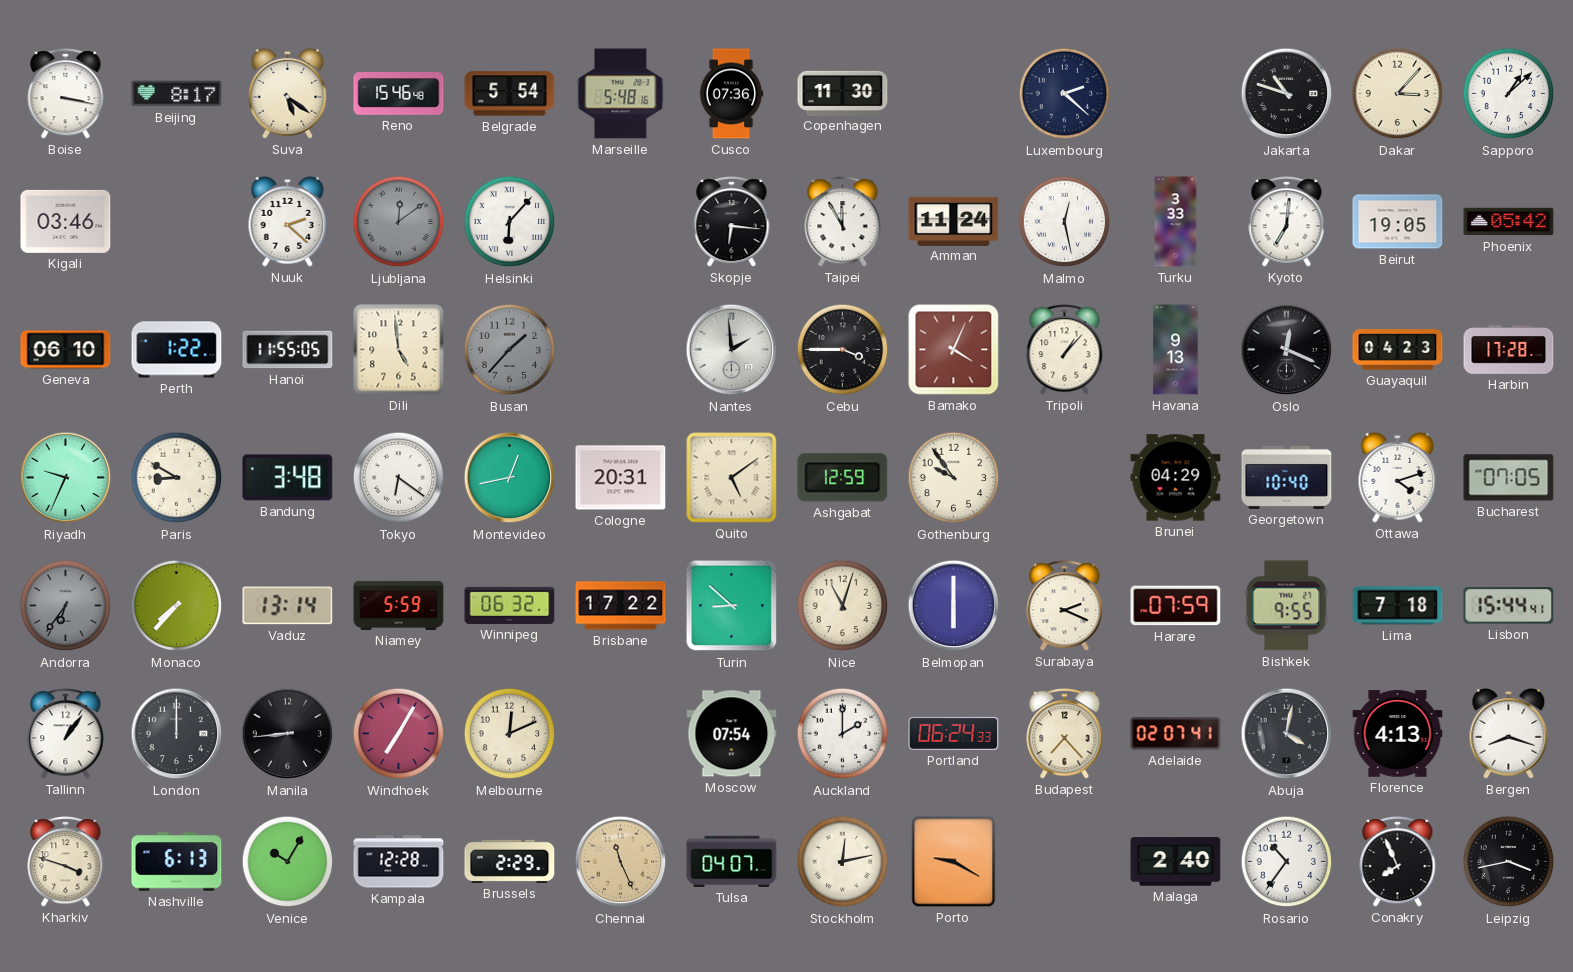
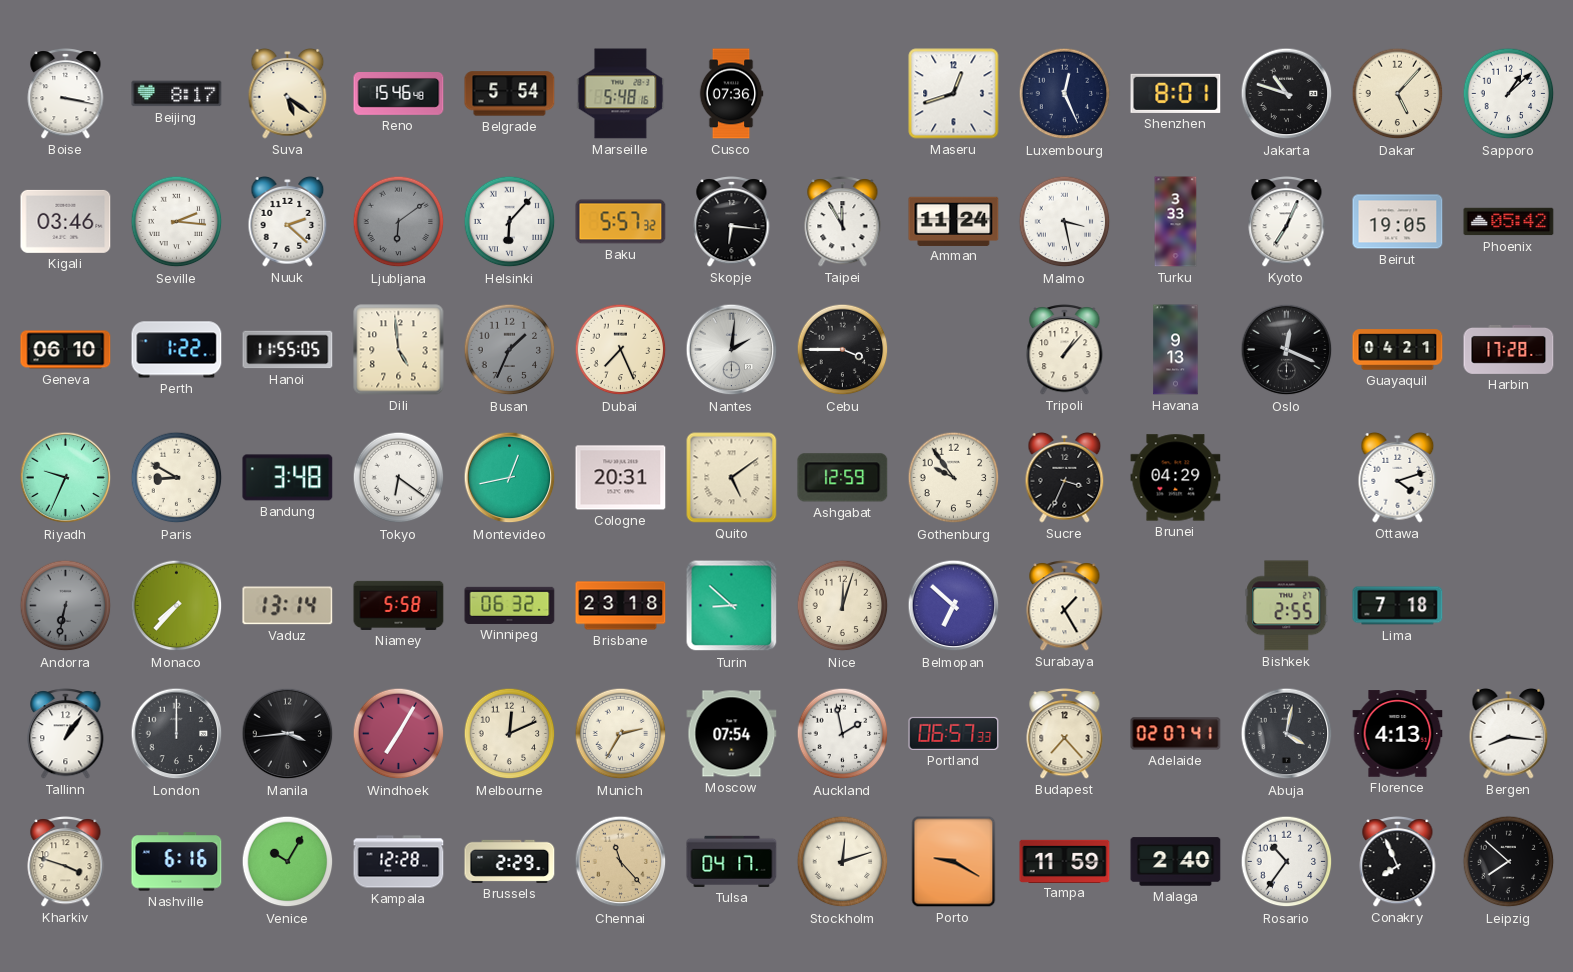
Copenhagen: 11:30 -> none (843, 93)
Maseru: none -> 12:42 (954, 94)
Luxembourg: 2:22 -> 12:26 (1065, 94)
Shenzhen: none -> 8:01 (1176, 93)
Dakar: 3:07 -> 5:07 (1398, 94)
Seville: none -> 2:16 (177, 222)
Ljubljana: 12:09 -> 6:09 (399, 222)
Baku: none -> 5:57 (621, 222)
Malmo: 12:28 -> 3:28 (1065, 222)
Kyoto: 7:01 -> 7:04 (1287, 222)
Busan: 1:37 -> 1:34 (510, 350)
Dubai: none -> 7:26 (621, 350)
Nantes: 1:59 -> 2:01 (732, 350)
Bamako: 4:04 -> none (954, 350)
Guayaquil: 04:23 -> 04:21 (1398, 350)
Sucre: none -> 3:34 (1065, 478)
Georgetown: 10:40 -> none (1287, 477)
Bucharest: 07:05 -> none (1509, 478)
Andorra: 6:36 -> 6:32 (66, 606)
Niamey: 5:59 -> 5:58 (399, 605)
Brisbane: 17:22 -> 23:18 (621, 606)
Nice: 11:03 -> 12:03 (843, 606)
Belmopan: 6:00 -> 6:52 (954, 606)
Surabaya: 2:19 -> 1:25 (1065, 606)
Harare: 07:59 -> none (1176, 606)
Bishkek: 9:55 -> 2:55 (1287, 606)
Lisbon: 15:44 -> none (1509, 606)
Manila: 8:44 -> 3:44 (288, 734)
Munich: none -> 2:35 (621, 734)
Auckland: 2:00 -> 1:58 (843, 734)
Portland: 06:24 -> 06:57 (954, 733)
Bergen: 8:18 -> 8:16 (1509, 734)
Nashville: 6:13 -> 6:16 (177, 862)
Chennai: 11:26 -> 11:23 (621, 862)
Tulsa: 04:07 -> 04:17 (732, 861)
Stockholm: 12:13 -> 12:12 (843, 862)
Tampa: none -> 11:59 (1065, 861)
Leipzig: 3:43 -> 7:52 (1509, 862)
